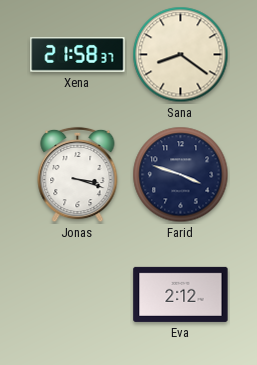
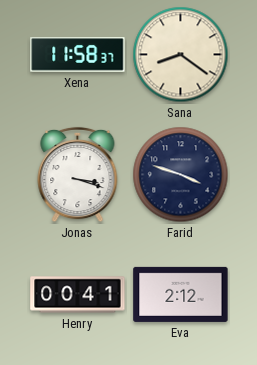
Xena: 21:58 -> 11:58 (78, 55)
Henry: none -> 00:41 (78, 295)
